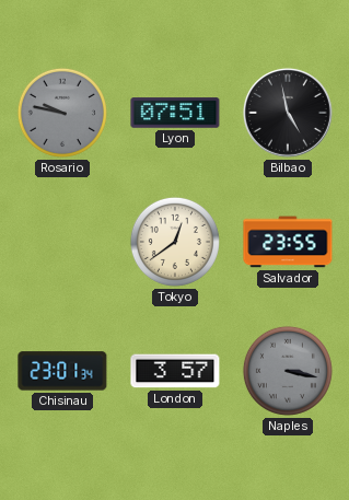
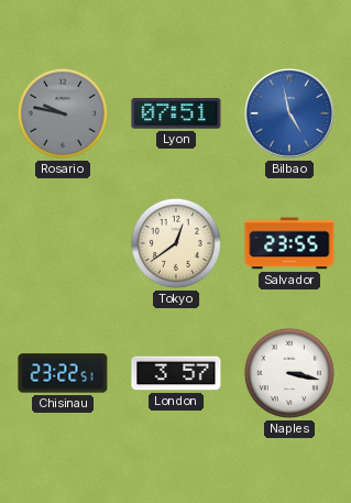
Bilbao dial: black -> blue (289, 113)
Chisinau: 23:01 -> 23:22 (63, 373)
Naples dial: grey -> white (289, 373)
